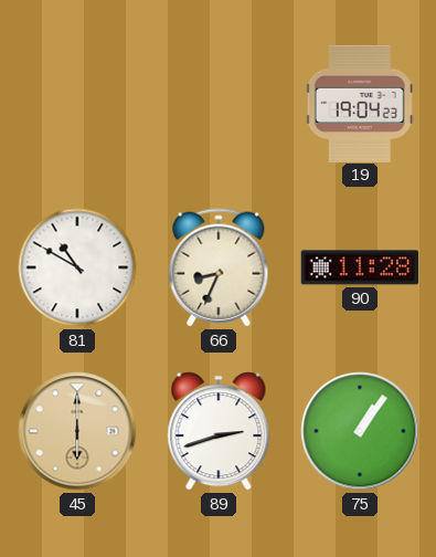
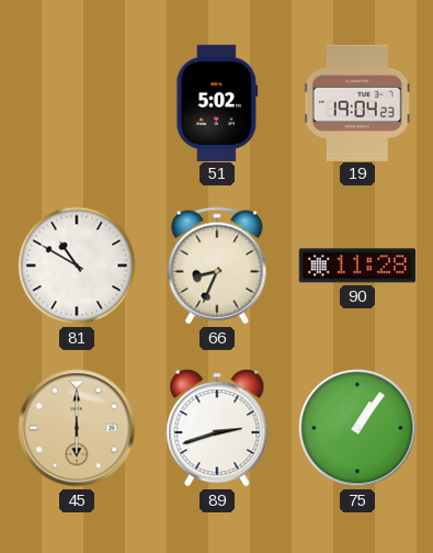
51: none -> 5:02 (217, 102)
